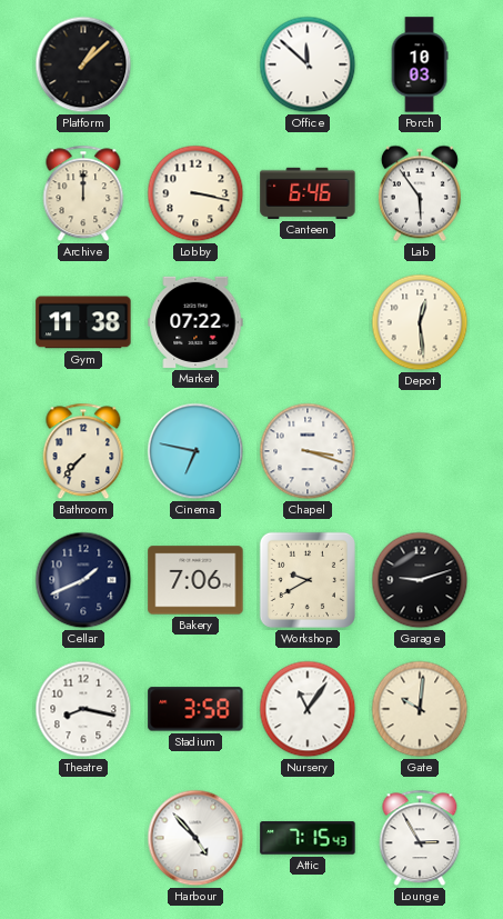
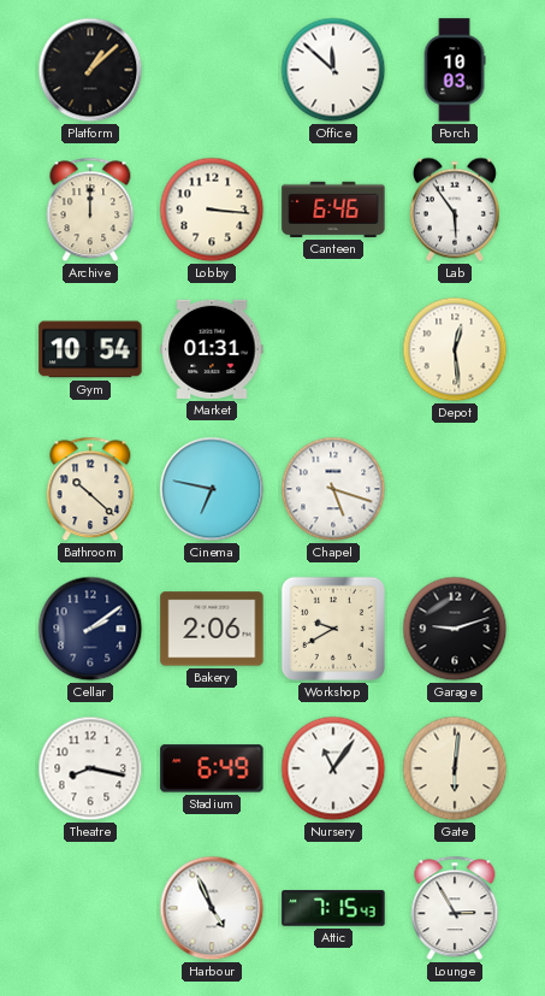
Lobby: 3:17 -> 3:16 (212, 210)
Gym: 11:38 -> 10:54 (90, 349)
Market: 07:22 -> 01:31 (212, 349)
Bathroom: 7:37 -> 10:22 (90, 489)
Chapel: 3:18 -> 5:18 (333, 489)
Cellar: 1:41 -> 2:09 (90, 629)
Bakery: 7:06 -> 2:06 (212, 629)
Stadium: 3:58 -> 6:49 (212, 768)
Gate: 10:01 -> 6:01 (455, 768)
Harbour: 4:53 -> 4:56 (212, 908)
